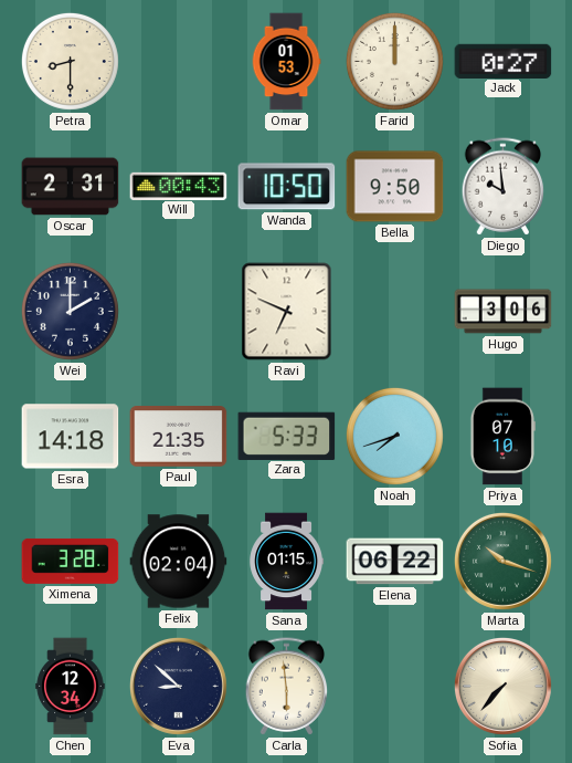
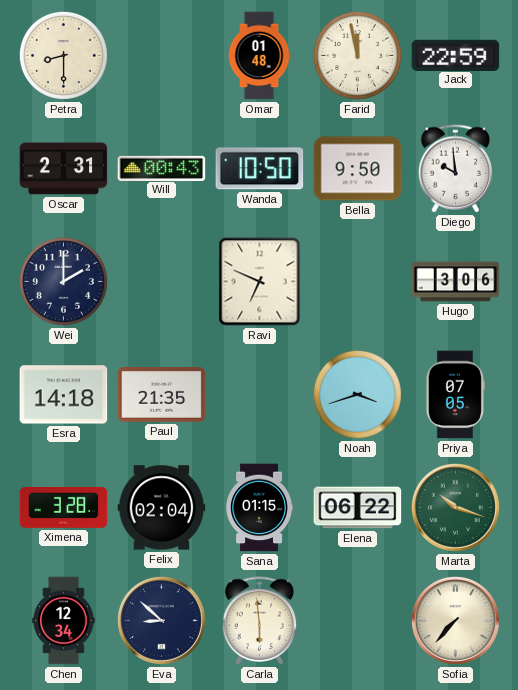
Omar: 01:53 -> 01:48 (259, 56)
Farid: 12:00 -> 11:58 (357, 55)
Jack: 0:27 -> 22:59 (456, 55)
Zara: 5:33 -> none (287, 436)
Noah: 7:42 -> 3:42 (357, 394)
Priya: 07:10 -> 07:05 (455, 395)
